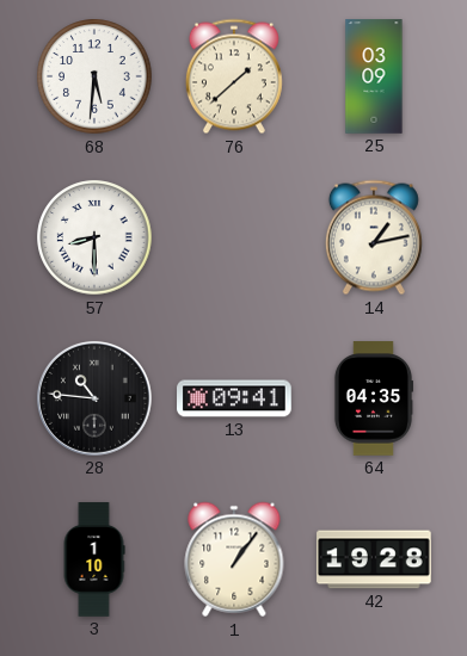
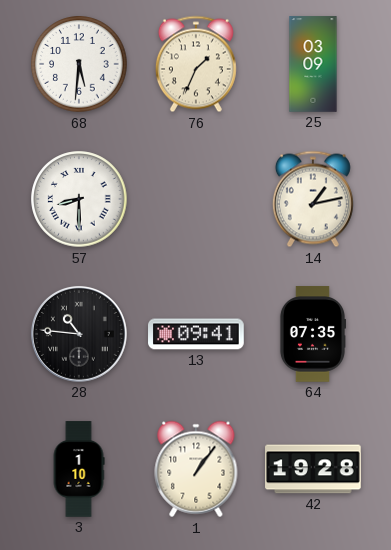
76: 1:38 -> 1:34 (196, 64)
64: 04:35 -> 07:35 (312, 334)
